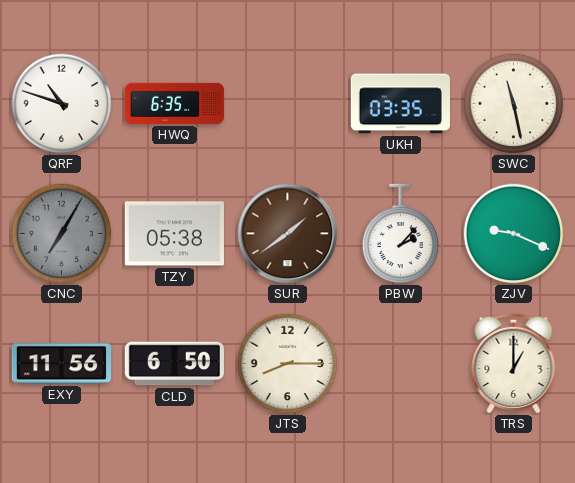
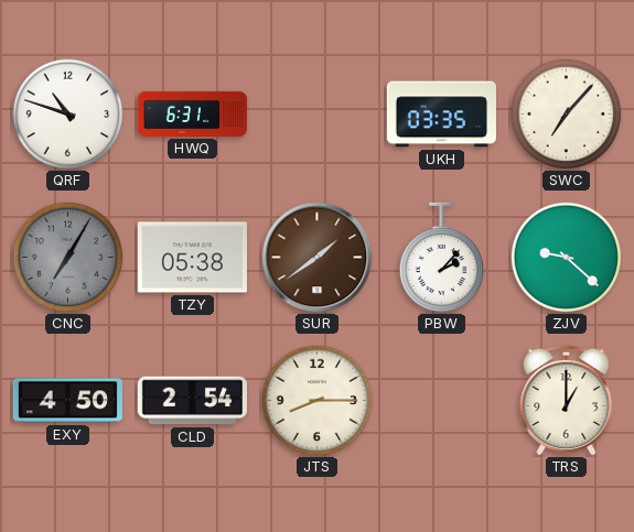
HWQ: 6:35 -> 6:31 (192, 113)
SWC: 11:28 -> 7:07 (567, 115)
ZJV: 9:19 -> 9:22 (567, 258)
EXY: 11:56 -> 4:50 (67, 401)
CLD: 6:50 -> 2:54 (192, 401)
